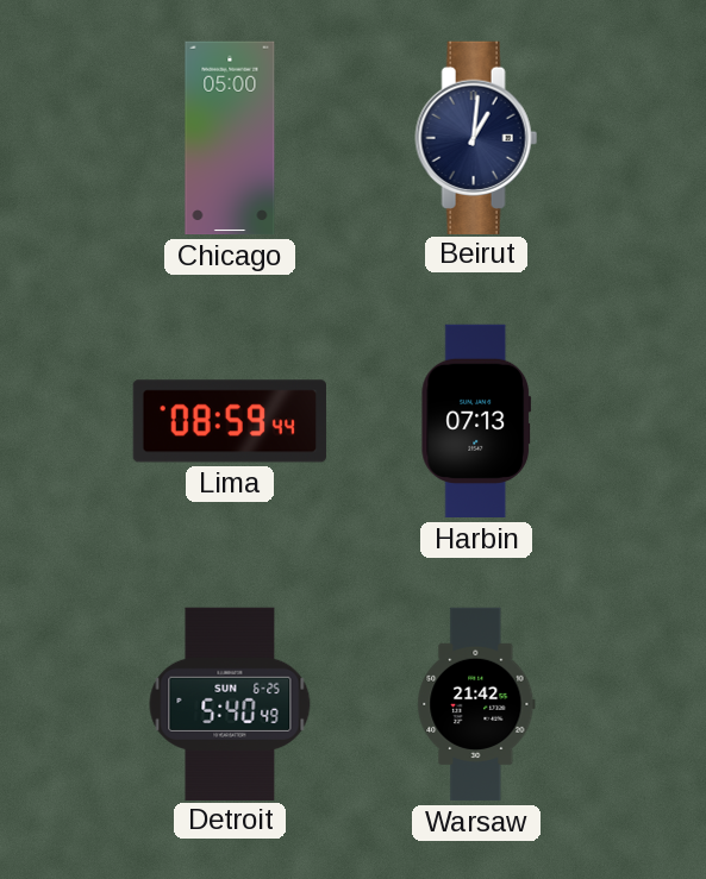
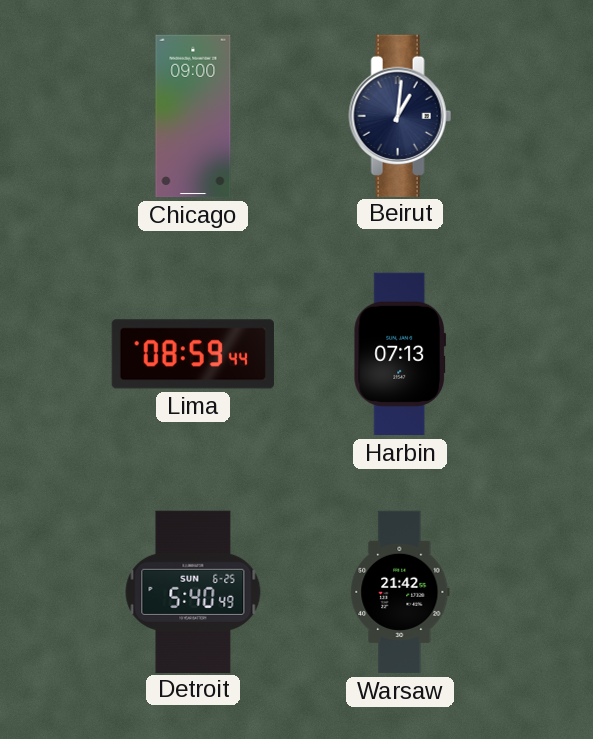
Chicago: 05:00 -> 09:00 (193, 116)
